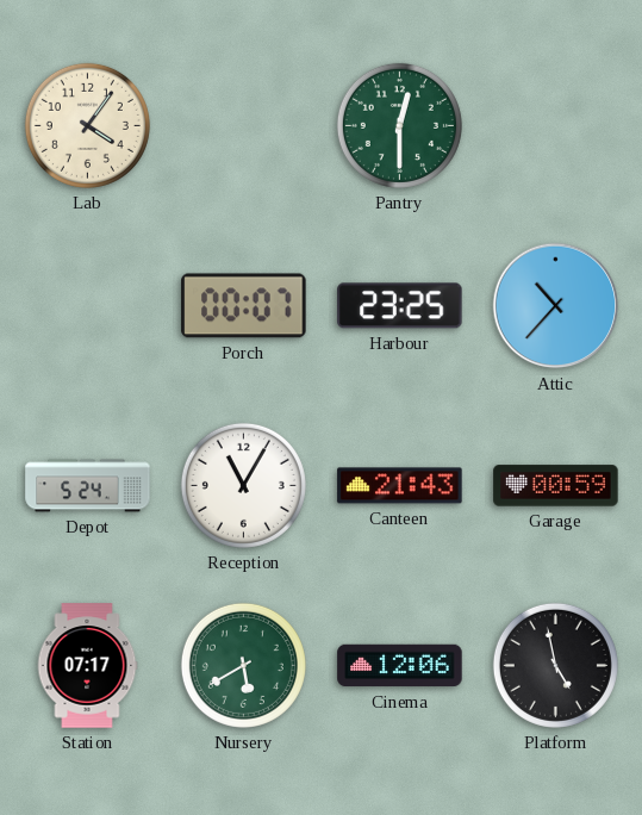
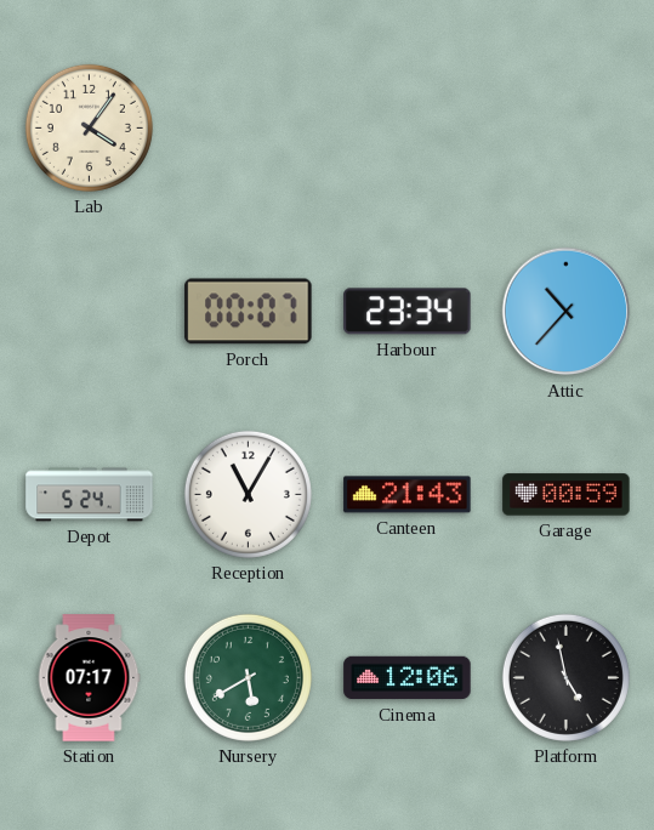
Pantry: 12:30 -> none (399, 125)
Harbour: 23:25 -> 23:34 (408, 312)
